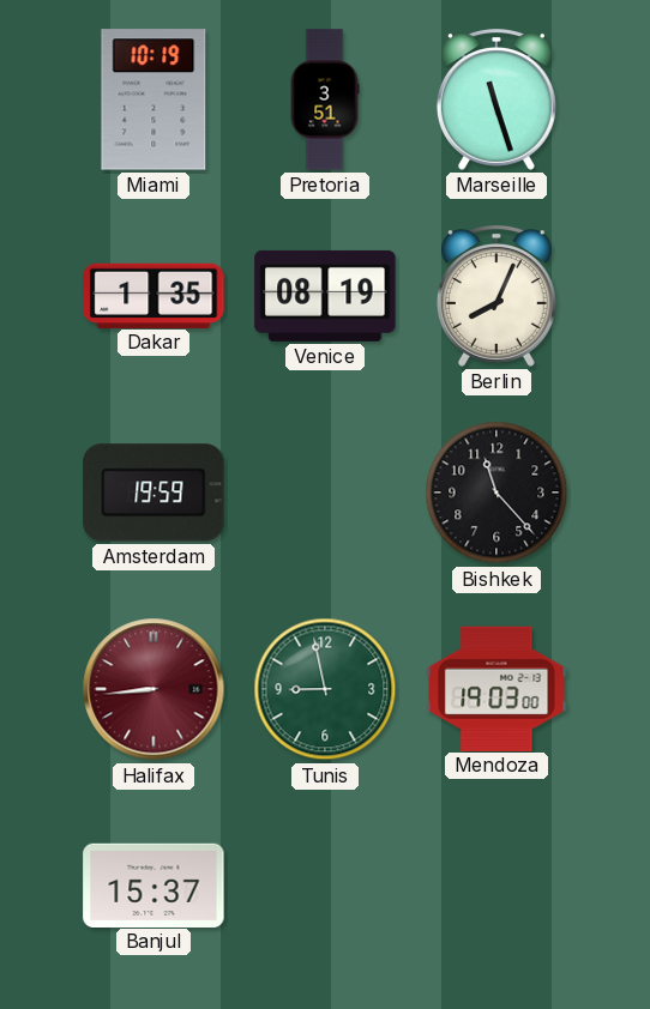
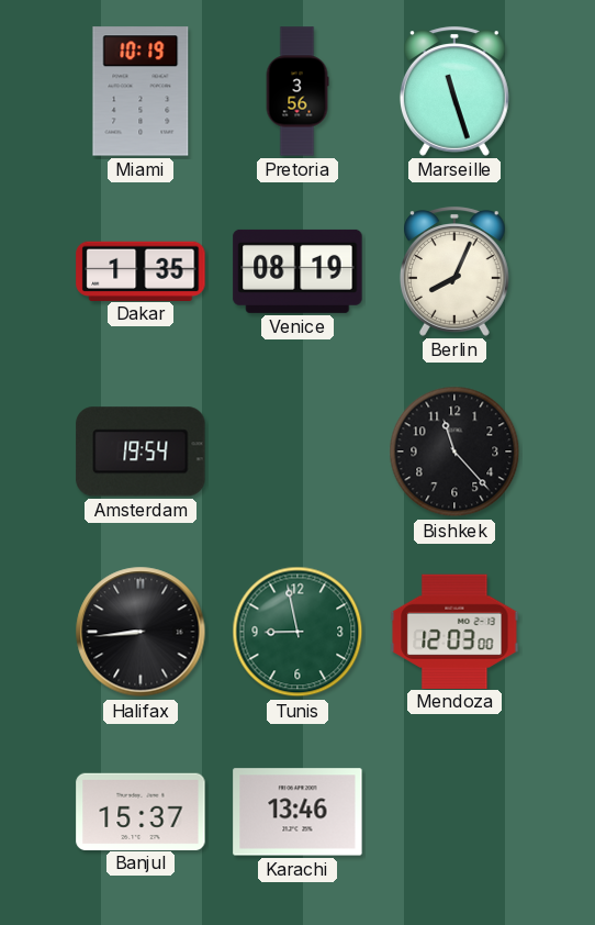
Pretoria: 3:51 -> 3:56 (297, 91)
Amsterdam: 19:59 -> 19:54 (141, 452)
Halifax dial: burgundy -> black (141, 632)
Mendoza: 19:03 -> 12:03 (454, 631)
Karachi: none -> 13:46 (297, 812)
